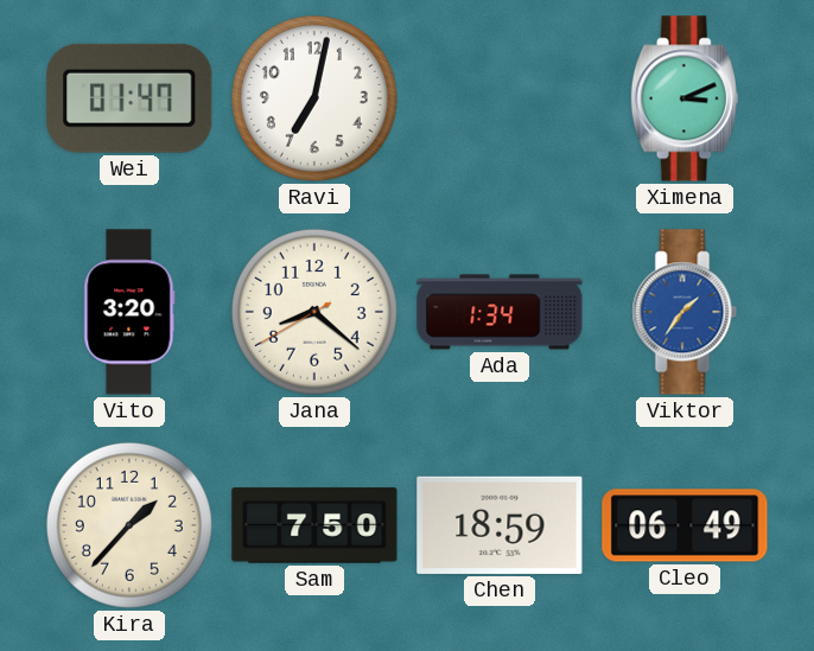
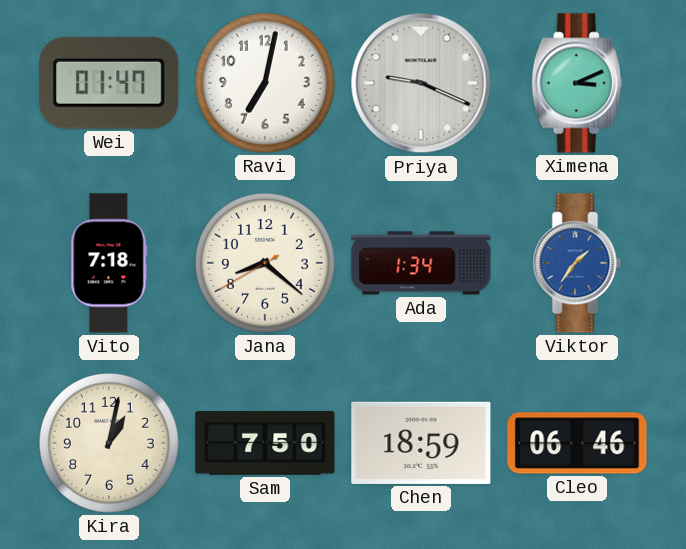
Priya: none -> 9:19 (421, 83)
Vito: 3:20 -> 7:18 (109, 263)
Kira: 1:37 -> 1:02 (109, 443)
Cleo: 06:49 -> 06:46 (577, 443)
